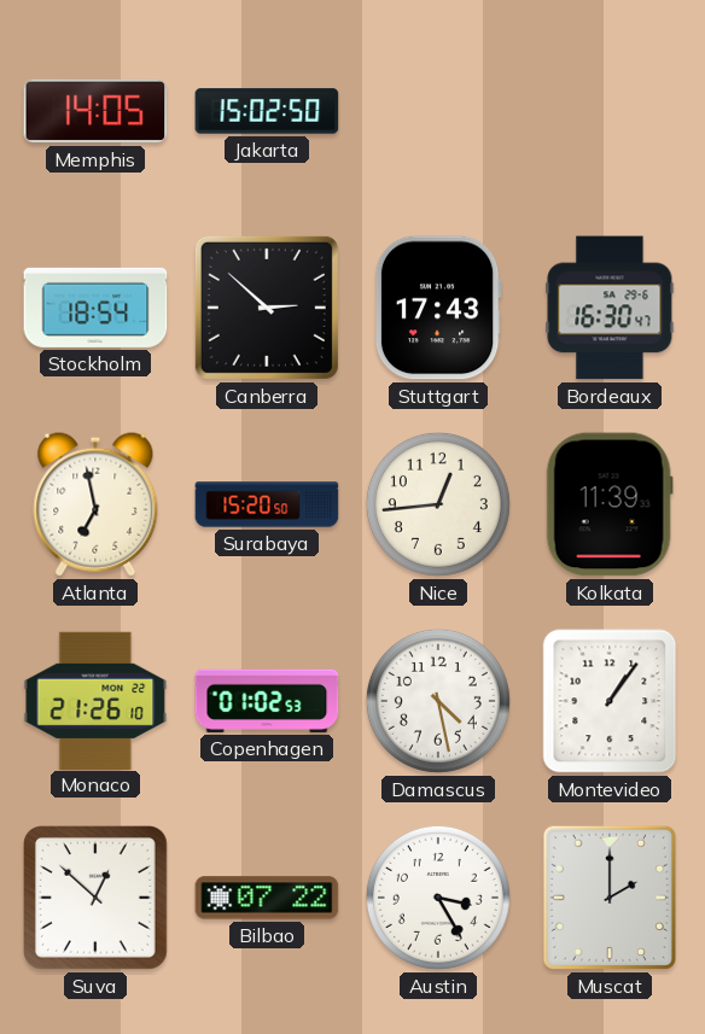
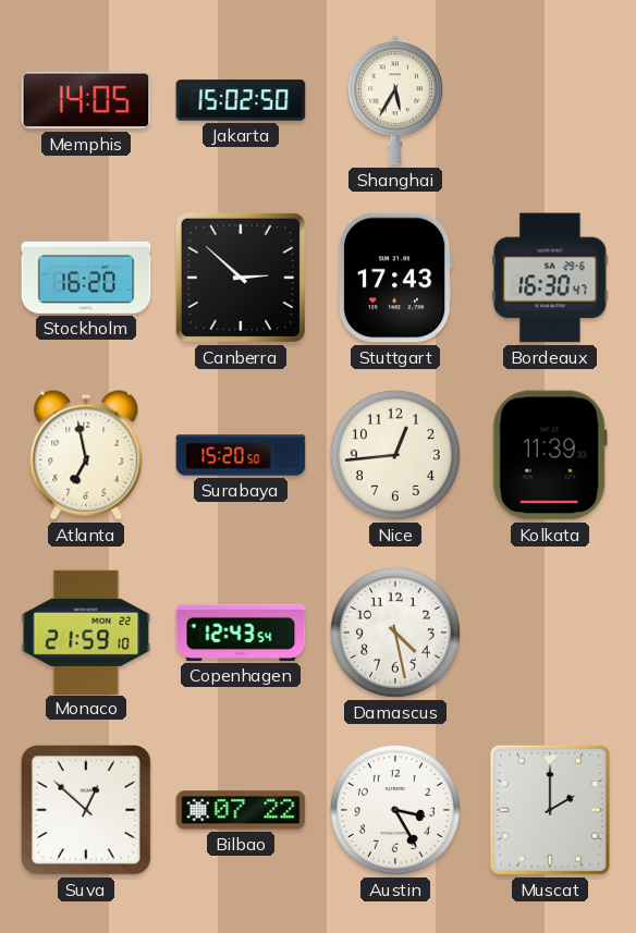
Shanghai: none -> 5:35 (395, 100)
Stockholm: 18:54 -> 16:20 (86, 278)
Monaco: 21:26 -> 21:59 (86, 631)
Copenhagen: 01:02 -> 12:43 (241, 633)
Montevideo: 1:06 -> none (610, 701)
